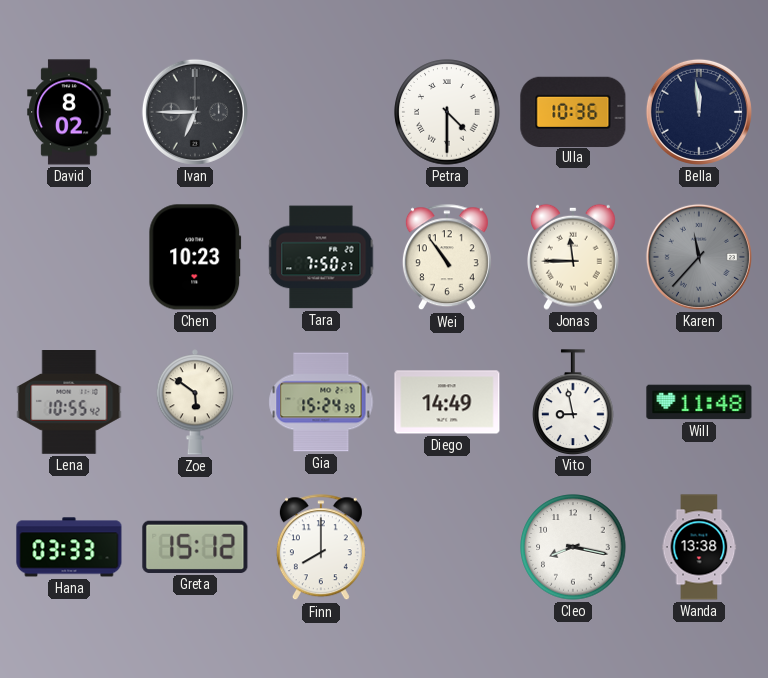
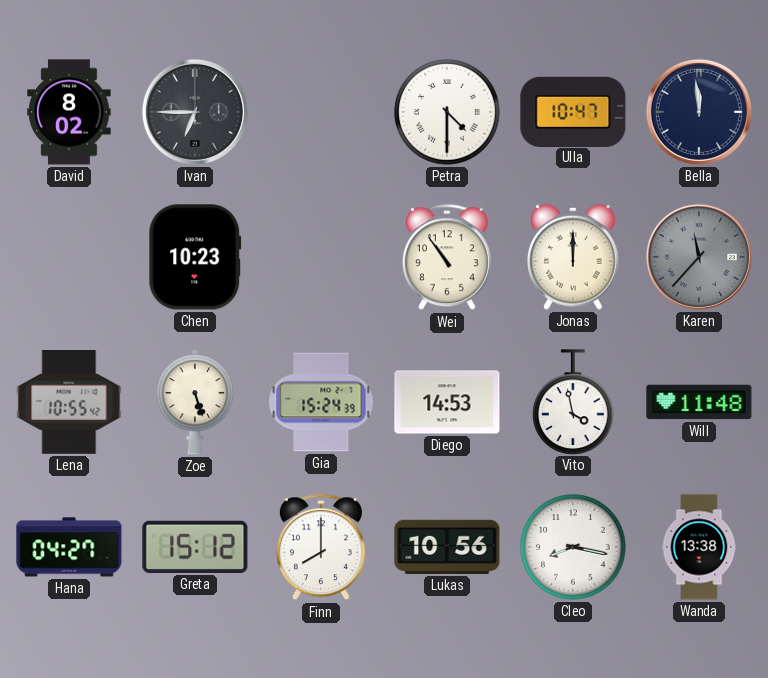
Ulla: 10:36 -> 10:47 (573, 111)
Tara: 7:50 -> none (321, 257)
Jonas: 11:45 -> 12:00 (574, 257)
Zoe: 5:51 -> 5:27 (195, 402)
Diego: 14:49 -> 14:53 (447, 402)
Vito: 8:58 -> 3:58 (573, 402)
Hana: 03:33 -> 04:27 (69, 547)
Lukas: none -> 10:56 (447, 547)
